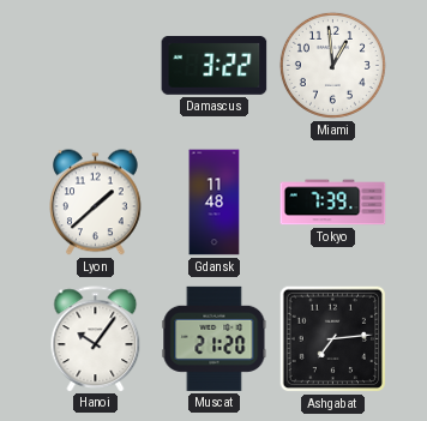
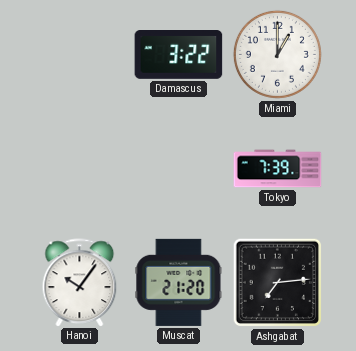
Miami: 12:59 -> 1:00 (277, 54)
Lyon: 1:38 -> none (96, 203)
Gdansk: 11:48 -> none (215, 203)
